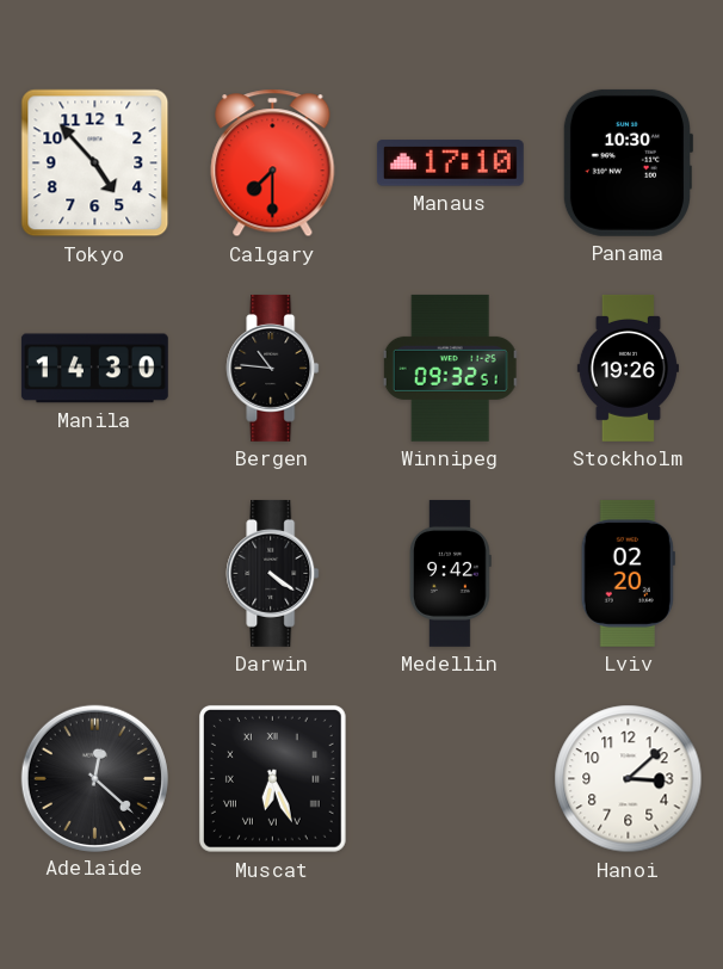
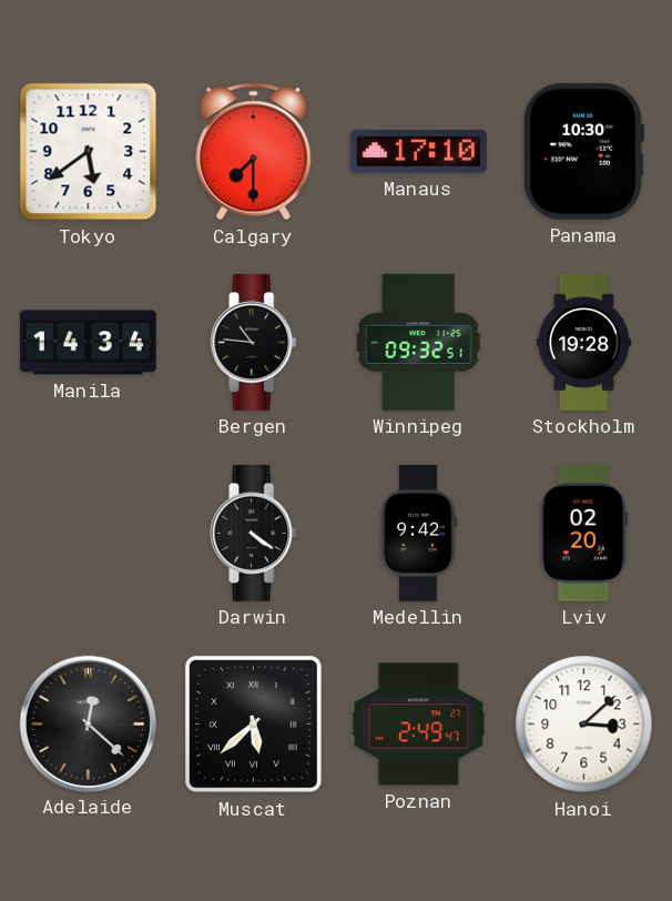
Tokyo: 4:53 -> 5:39 (89, 152)
Manila: 14:30 -> 14:34 (88, 343)
Stockholm: 19:26 -> 19:28 (583, 342)
Muscat: 6:26 -> 5:38 (253, 723)
Poznan: none -> 2:49 (418, 725)
